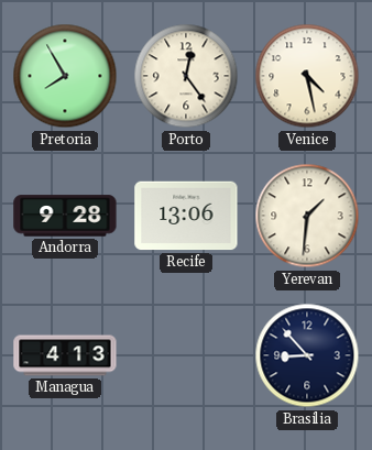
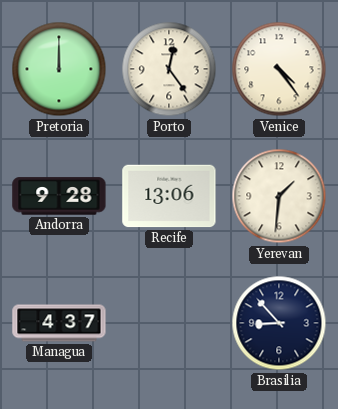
Pretoria: 7:55 -> 12:00 (59, 69)
Venice: 4:28 -> 4:24 (279, 69)
Managua: 4:13 -> 4:37 (59, 323)
